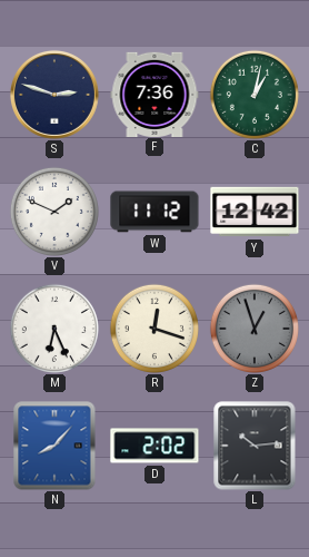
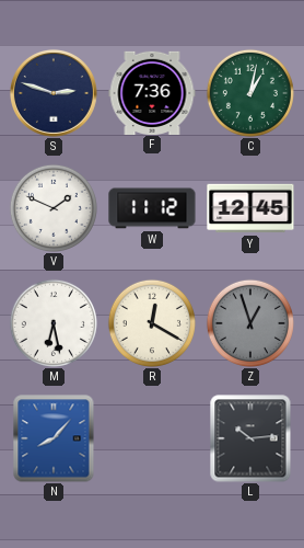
Y: 12:42 -> 12:45 (250, 208)
M: 6:26 -> 6:28 (54, 323)
R: 12:18 -> 12:20 (152, 323)
D: 2:02 -> none (154, 446)
